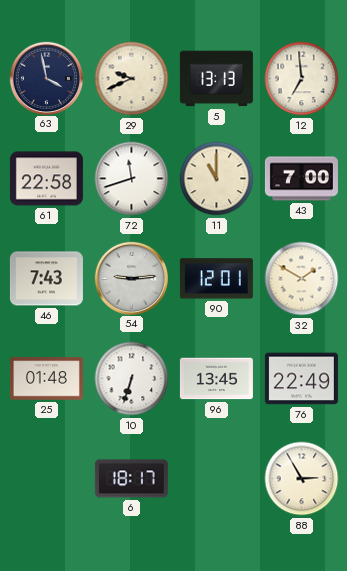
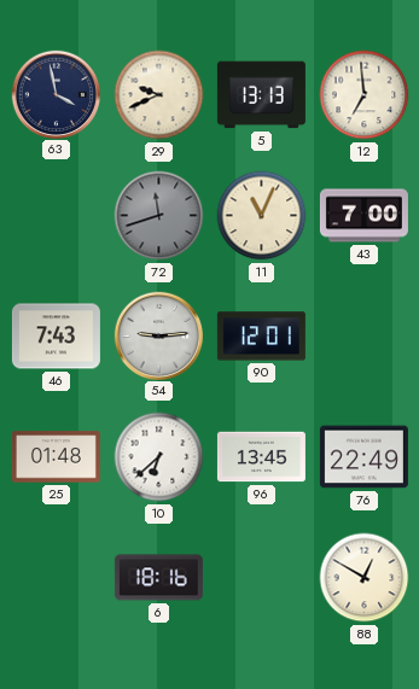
61: 22:58 -> none (46, 179)
72 dial: white -> grey (159, 216)
11: 11:00 -> 11:04 (262, 216)
32: 1:50 -> none (302, 279)
10: 6:33 -> 6:38 (159, 457)
6: 18:17 -> 18:16 (158, 578)
88: 2:55 -> 12:50 (365, 578)
